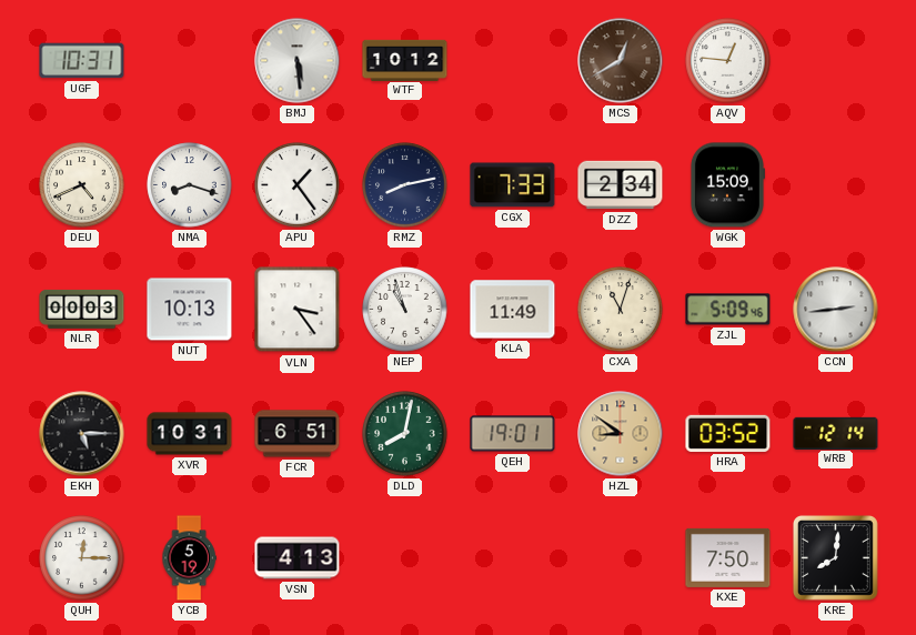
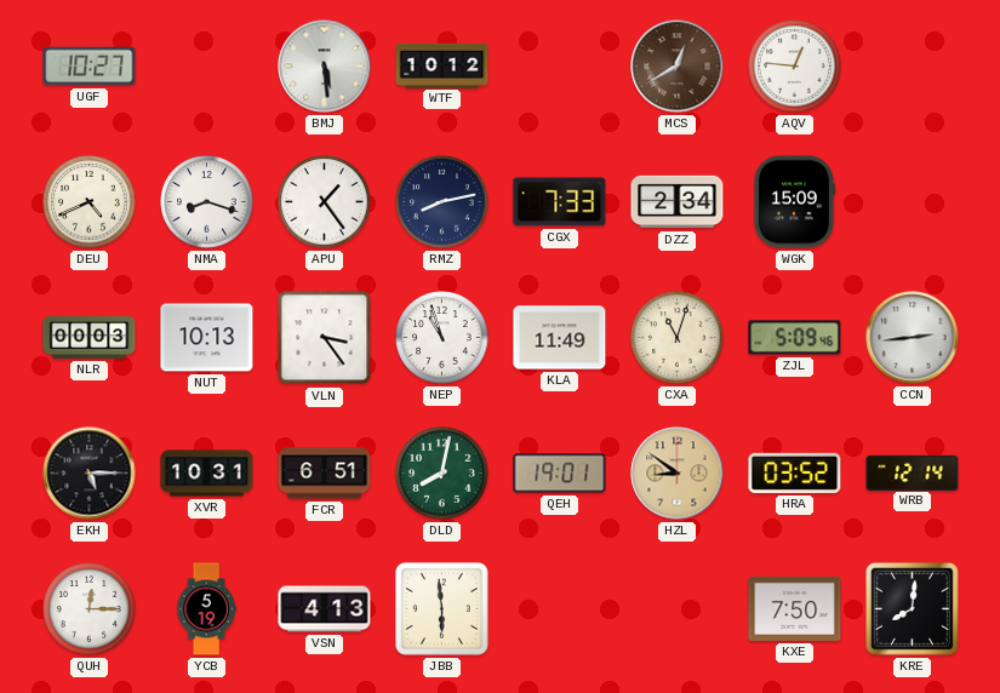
UGF: 10:31 -> 10:27 (90, 67)
JBB: none -> 5:59 (441, 608)
